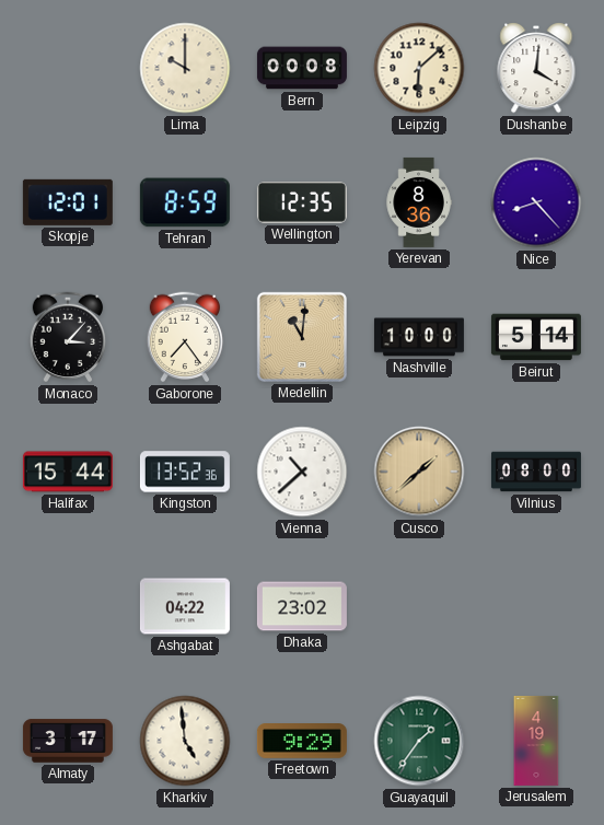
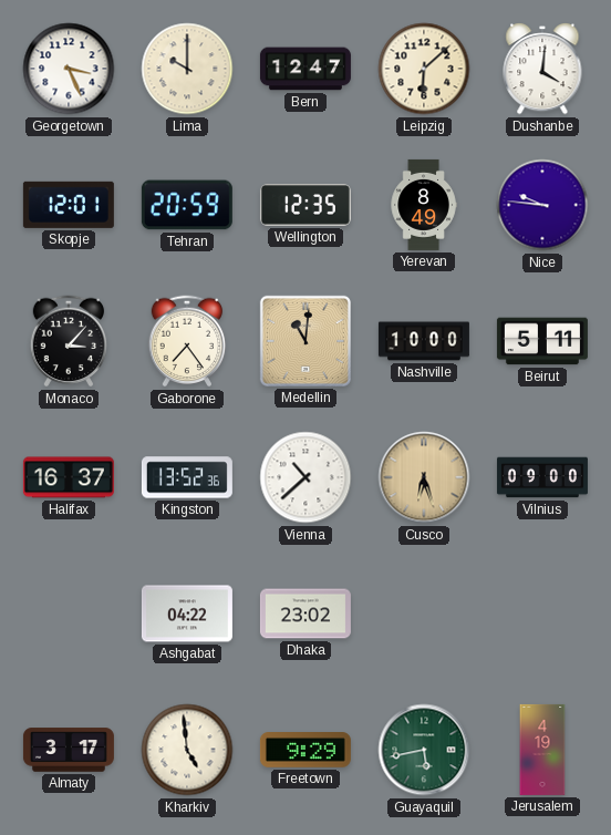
Georgetown: none -> 3:26 (69, 69)
Bern: 00:08 -> 12:47 (305, 69)
Tehran: 8:59 -> 20:59 (187, 205)
Yerevan: 8:36 -> 8:49 (424, 205)
Nice: 8:23 -> 9:46 (542, 205)
Beirut: 5:14 -> 5:11 (542, 341)
Halifax: 15:44 -> 16:37 (69, 477)
Cusco: 1:38 -> 6:27 (424, 477)
Vilnius: 08:00 -> 09:00 (542, 477)
Guayaquil: 1:36 -> 5:43 (424, 750)
